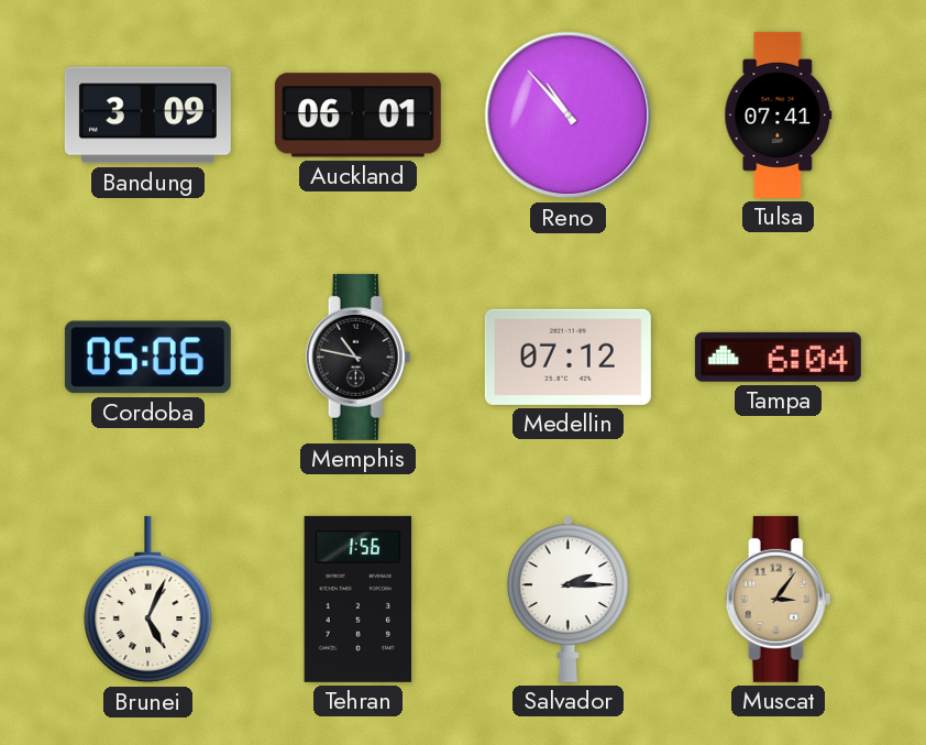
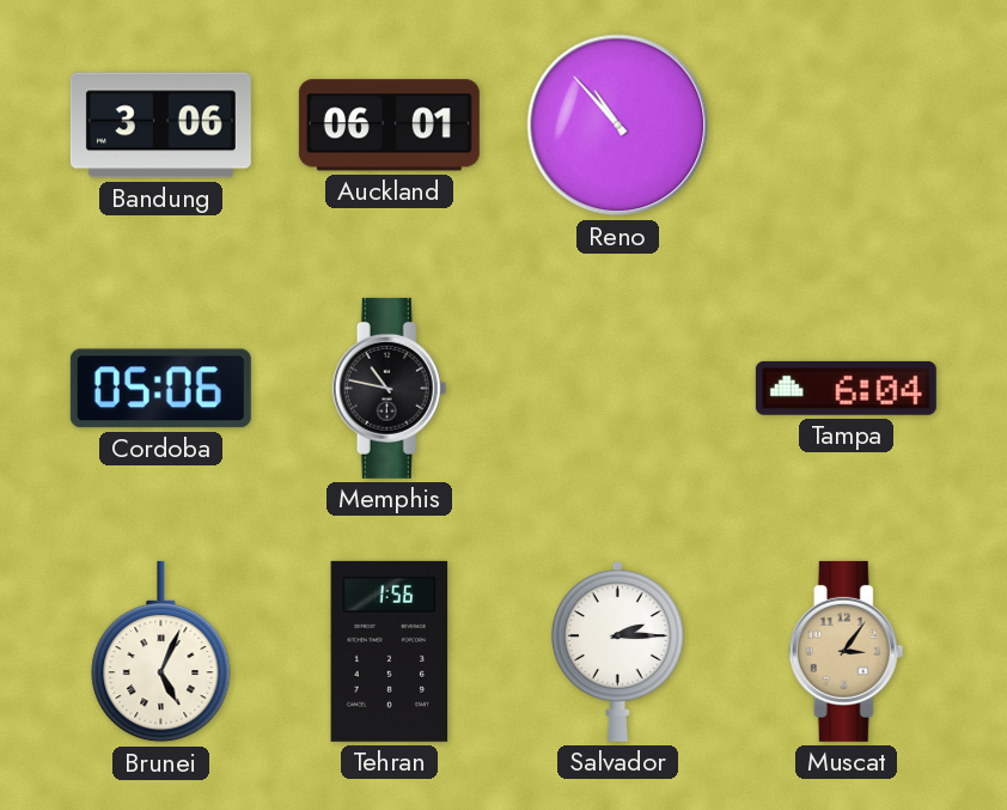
Bandung: 3:09 -> 3:06 (160, 126)
Tulsa: 07:41 -> none (779, 114)
Medellin: 07:12 -> none (567, 357)
